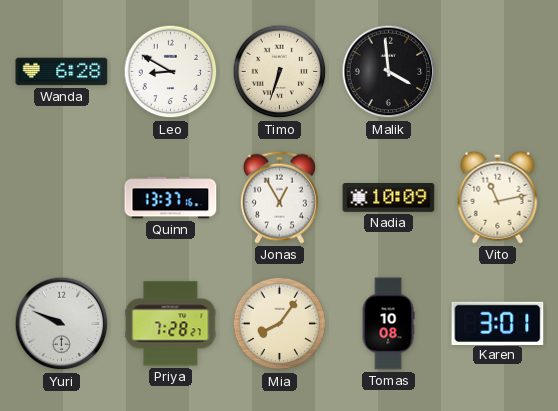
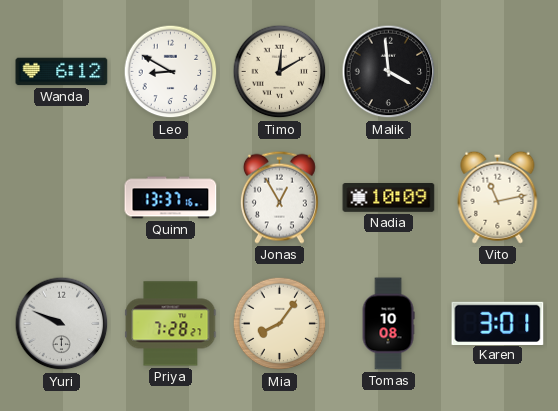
Wanda: 6:28 -> 6:12 (62, 72)
Timo: 6:33 -> 12:10 (280, 72)
